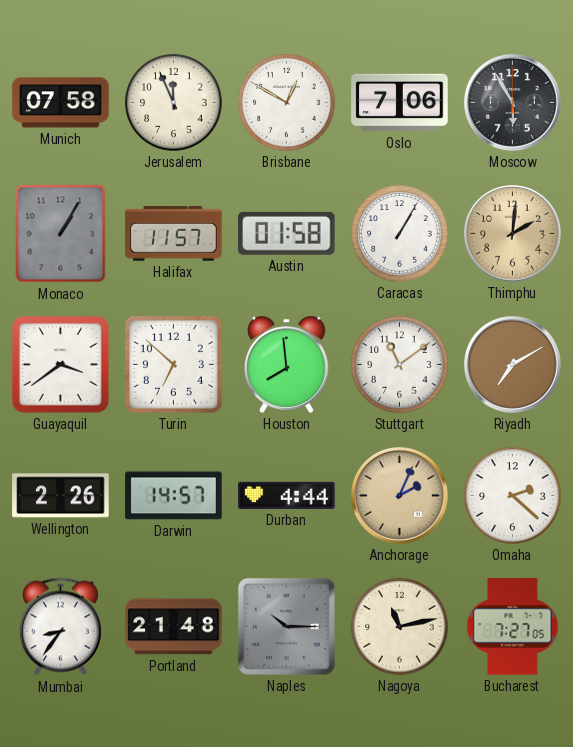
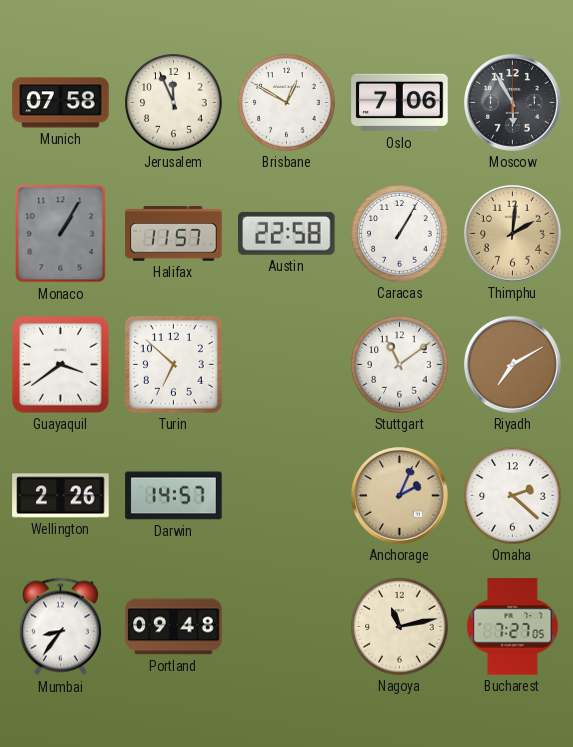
Austin: 01:58 -> 22:58 (287, 233)
Houston: 7:59 -> none (287, 364)
Durban: 4:44 -> none (287, 495)
Portland: 21:48 -> 09:48 (174, 627)
Naples: 10:15 -> none (286, 626)
